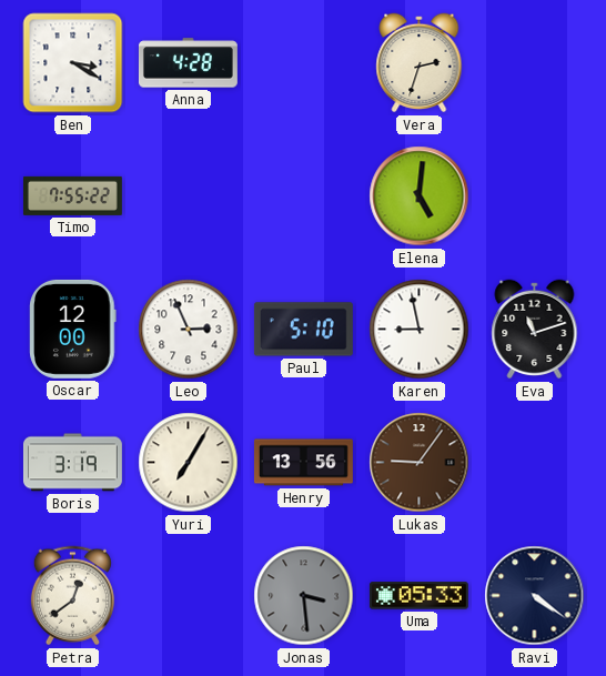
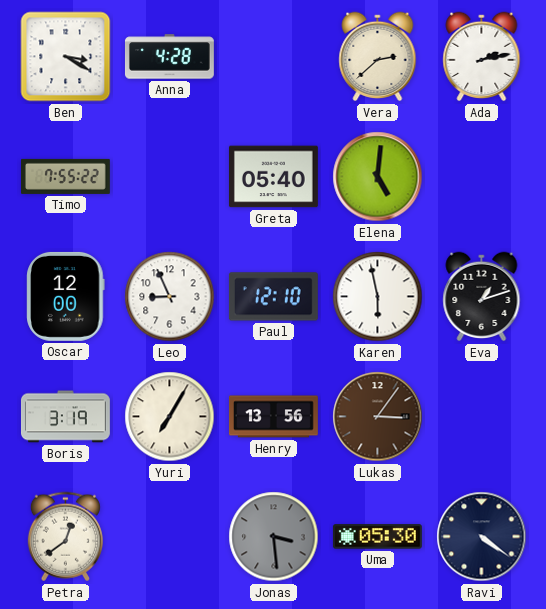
Vera: 2:33 -> 2:38 (378, 57)
Ada: none -> 2:13 (482, 57)
Greta: none -> 05:40 (273, 177)
Leo: 2:56 -> 8:56 (170, 297)
Paul: 5:10 -> 12:10 (273, 297)
Karen: 8:58 -> 5:58 (378, 297)
Eva: 11:12 -> 1:12 (482, 297)
Lukas: 9:06 -> 3:06 (378, 417)
Uma: 05:33 -> 05:30 (377, 537)
